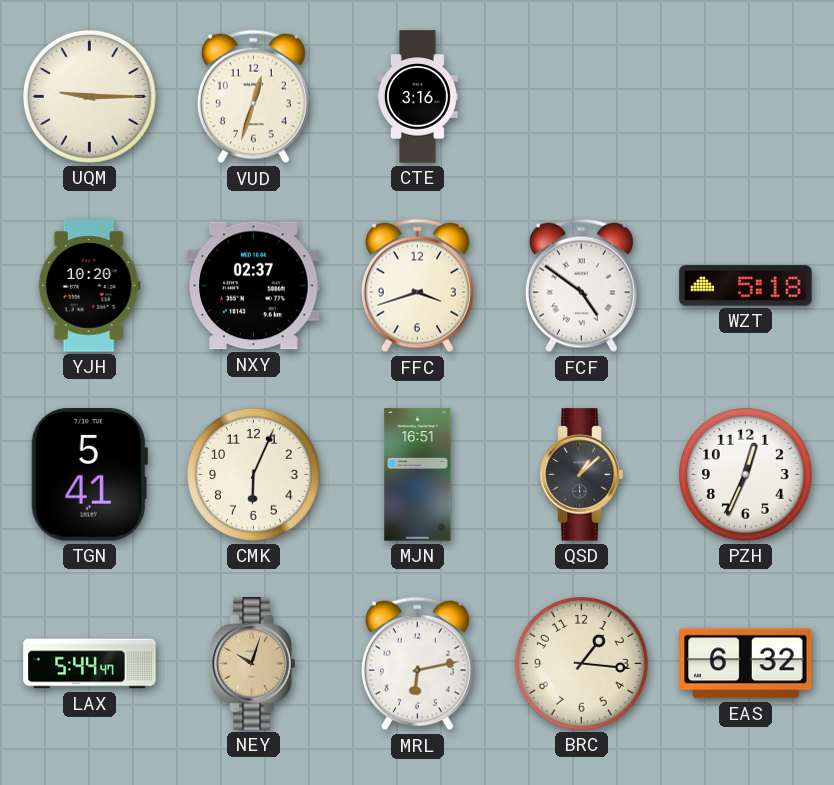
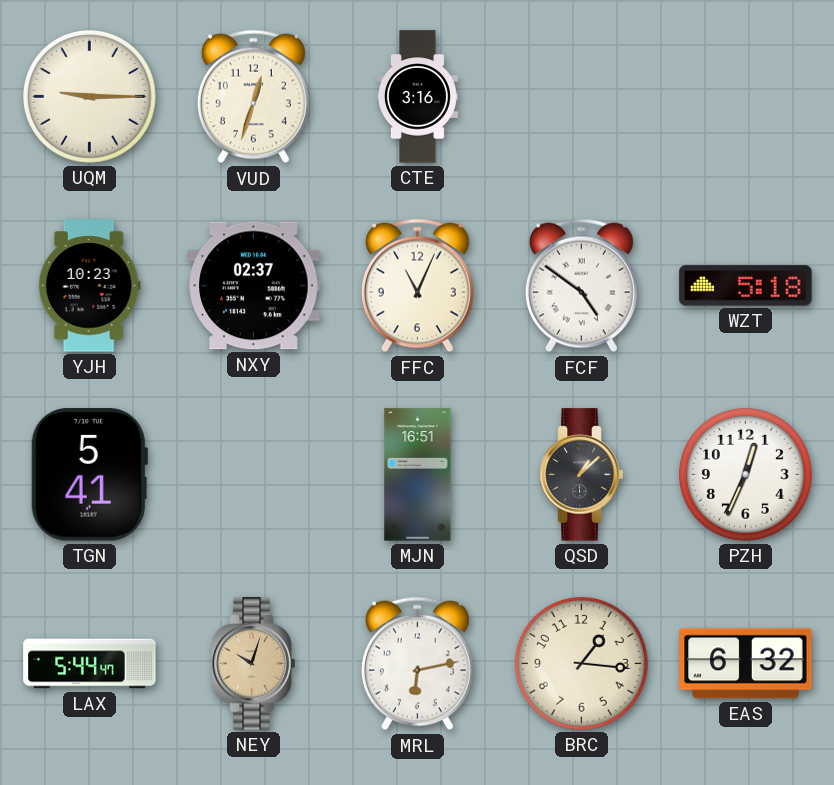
YJH: 10:20 -> 10:23 (89, 286)
FFC: 3:42 -> 11:04 (417, 286)
CMK: 6:04 -> none (253, 474)
